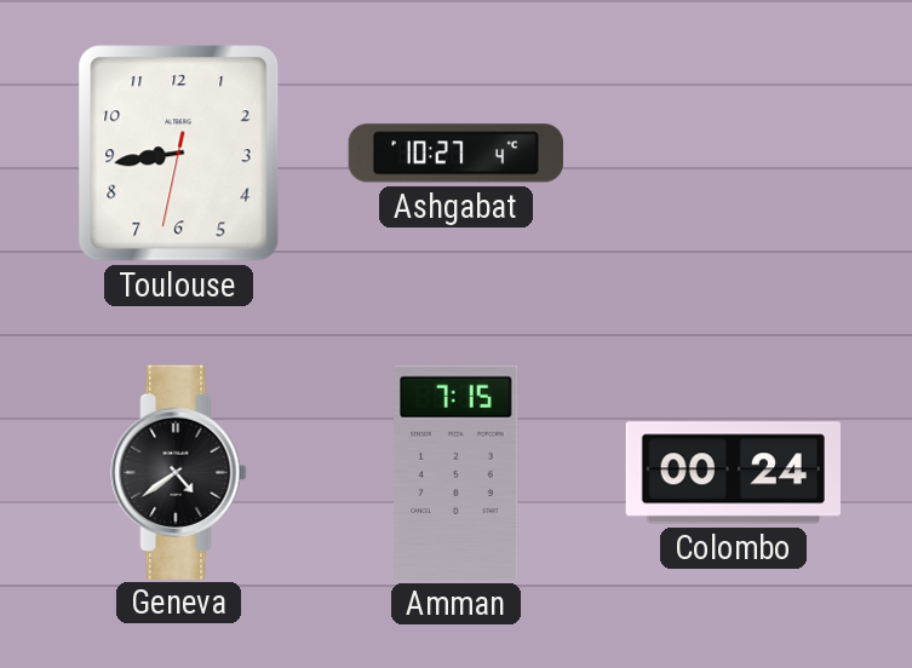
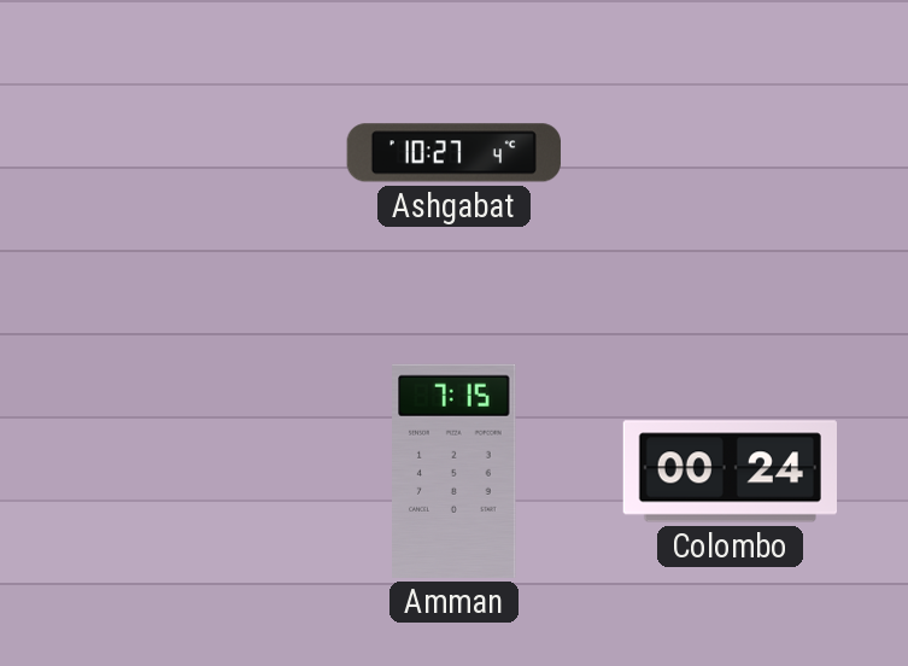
Toulouse: 8:43 -> none (179, 154)
Geneva: 4:39 -> none (179, 472)
